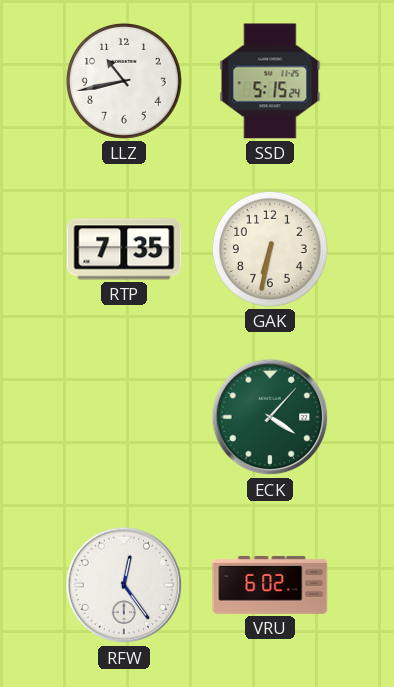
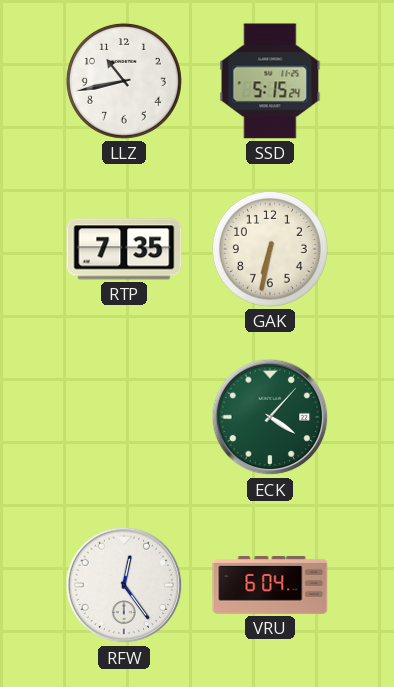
VRU: 6:02 -> 6:04 (270, 585)
